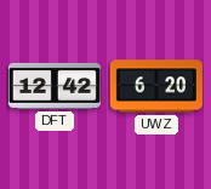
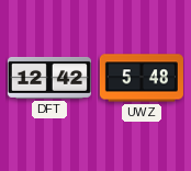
UWZ: 6:20 -> 5:48 (142, 78)
